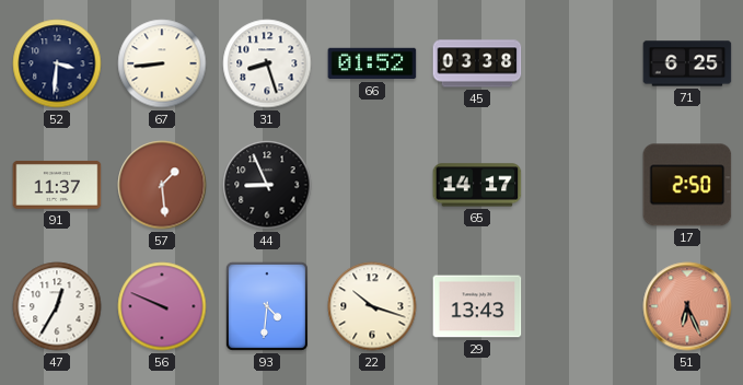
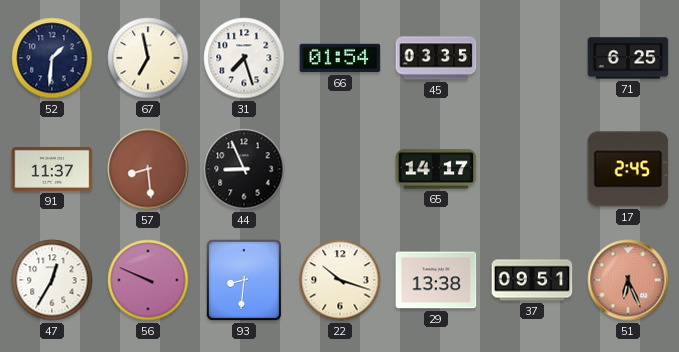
52: 3:31 -> 1:31 (52, 58)
67: 8:44 -> 6:58 (148, 58)
31: 8:27 -> 7:27 (244, 58)
66: 01:52 -> 01:54 (340, 58)
45: 03:38 -> 03:35 (436, 58)
57: 1:29 -> 8:29 (148, 169)
17: 2:50 -> 2:45 (628, 169)
93: 4:31 -> 8:31 (244, 280)
29: 13:43 -> 13:38 (436, 280)
37: none -> 09:51 (532, 280)
